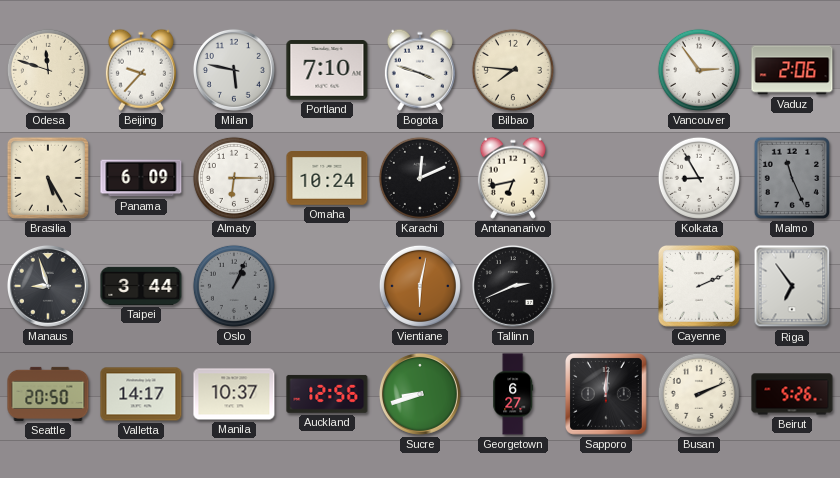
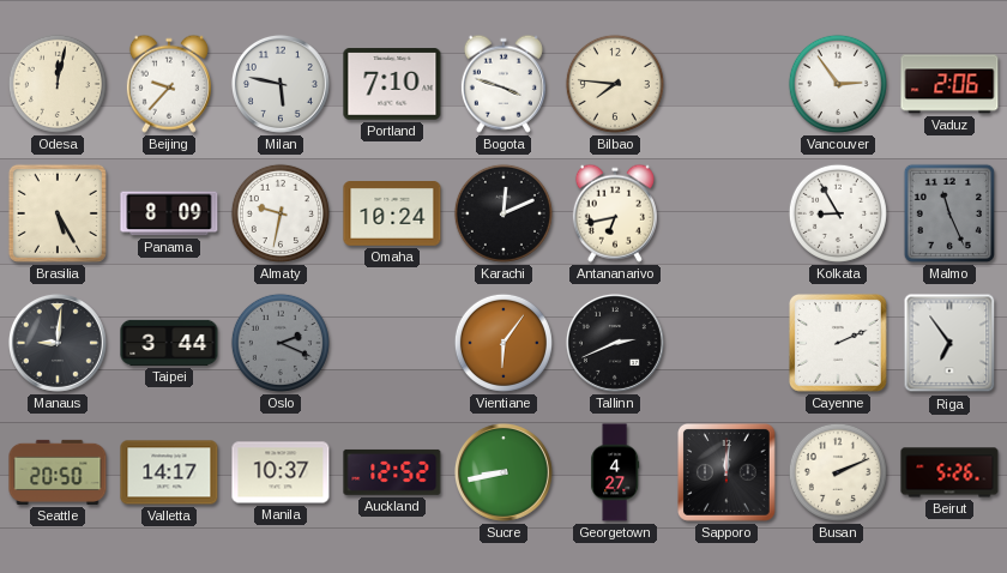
Odesa: 11:48 -> 12:02 (58, 84)
Panama: 6:09 -> 8:09 (169, 213)
Almaty: 6:15 -> 9:32 (281, 213)
Manaus: 8:57 -> 9:01 (58, 343)
Oslo: 1:04 -> 2:19 (281, 343)
Vientiane: 6:02 -> 6:06 (503, 343)
Auckland: 12:56 -> 12:52 (392, 472)
Sucre: 8:42 -> 8:43 (503, 472)
Georgetown: 6:27 -> 4:27 (615, 472)
